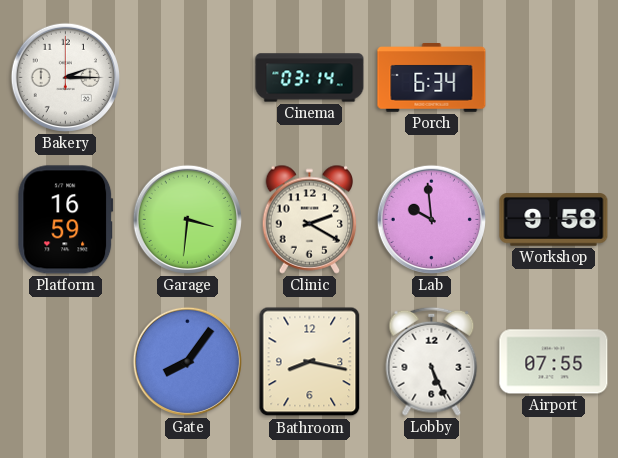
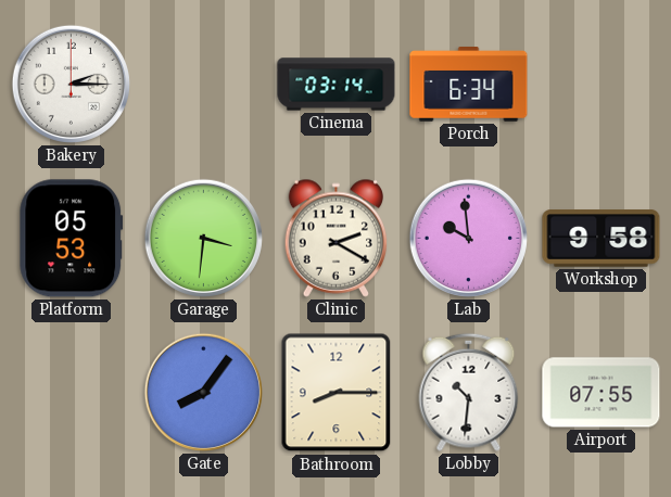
Platform: 16:59 -> 05:53 (72, 239)
Bathroom: 8:17 -> 8:15 (337, 393)
Lobby: 5:26 -> 10:31 (469, 392)
